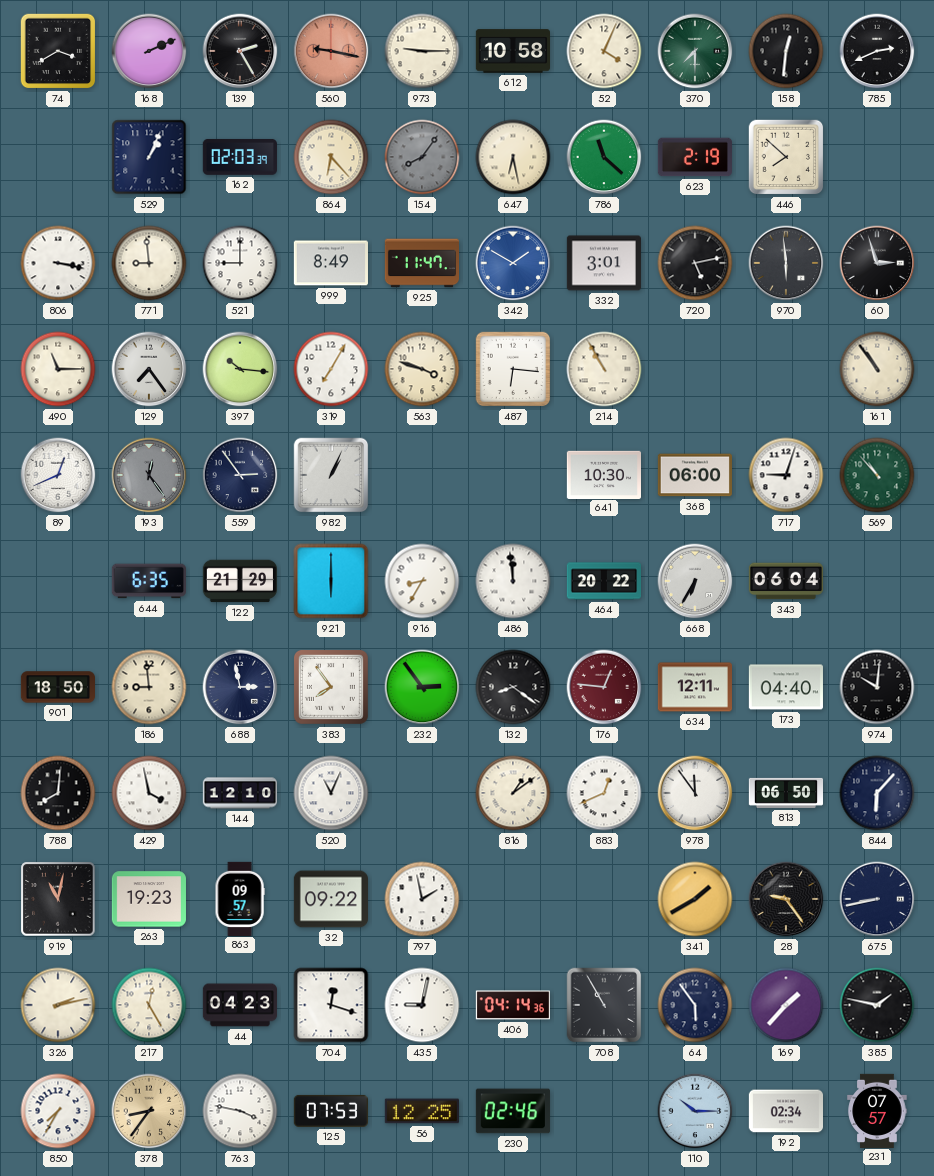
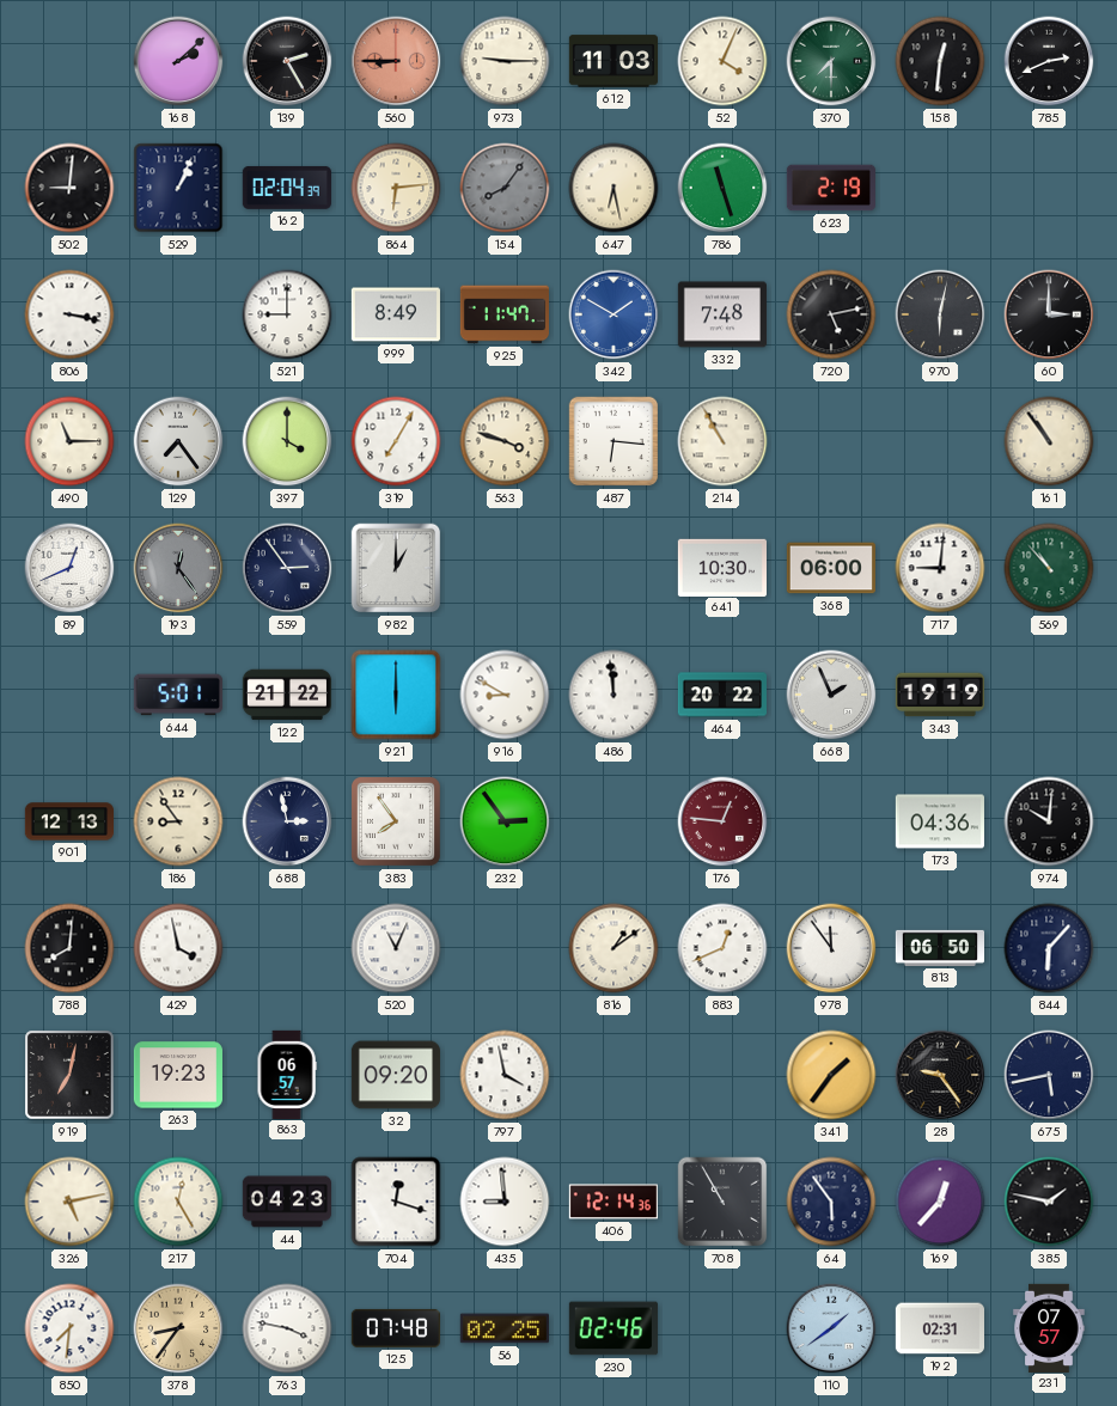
74: 3:40 -> none (58, 51)
168: 2:11 -> 2:08 (178, 61)
560: 9:17 -> 8:45 (396, 61)
612: 10:58 -> 11:03 (612, 61)
502: none -> 9:01 (69, 188)
162: 02:03 -> 02:04 (287, 188)
864: 6:23 -> 6:14 (396, 188)
786: 11:22 -> 11:27 (722, 188)
446: 7:52 -> none (786, 157)
771: 8:59 -> none (149, 263)
332: 3:01 -> 7:48 (722, 314)
970: 5:59 -> 6:02 (940, 314)
60: 2:57 -> 3:00 (1049, 314)
397: 10:16 -> 4:00 (287, 441)
982: 1:04 -> 1:00 (396, 568)
717: 9:03 -> 9:01 (940, 568)
644: 6:35 -> 5:01 (178, 695)
122: 21:29 -> 21:22 (287, 695)
916: 8:35 -> 8:50 (505, 695)
668: 6:35 -> 1:56 (831, 695)
343: 06:04 -> 19:19 (940, 695)
901: 18:50 -> 12:13 (68, 821)
186: 8:59 -> 8:54 (178, 821)
132: 8:21 -> none (513, 687)
634: 12:11 -> none (694, 687)
173: 04:40 -> 04:36 (940, 821)
144: 12:10 -> none (239, 793)
919: 11:02 -> 7:02 (69, 1075)
863: 09:57 -> 06:57 (287, 1074)
32: 09:22 -> 09:20 (395, 1075)
797: 1:58 -> 3:58 (505, 1075)
341: 1:40 -> 1:36 (831, 1075)
675: 8:43 -> 5:43 (1049, 1075)
326: 2:13 -> 5:13 (69, 1202)
435: 9:02 -> 8:59 (505, 1202)
406: 04:14 -> 12:14 (614, 1202)
169: 1:37 -> 12:37 (940, 1202)
850: 7:35 -> 7:31 (69, 1328)
125: 07:53 -> 07:48 (396, 1328)
56: 12:25 -> 02:25 (505, 1328)
110: 10:15 -> 1:39 (831, 1328)
192: 02:34 -> 02:31 (939, 1328)
